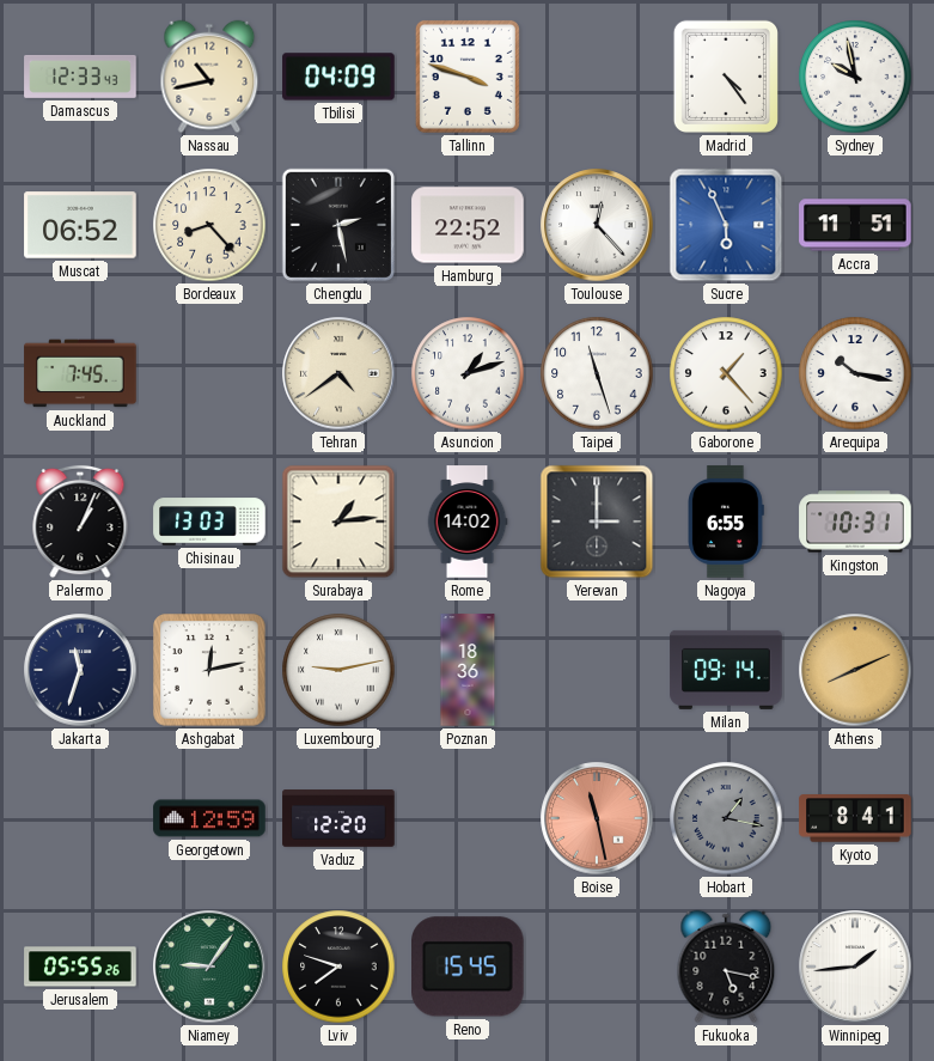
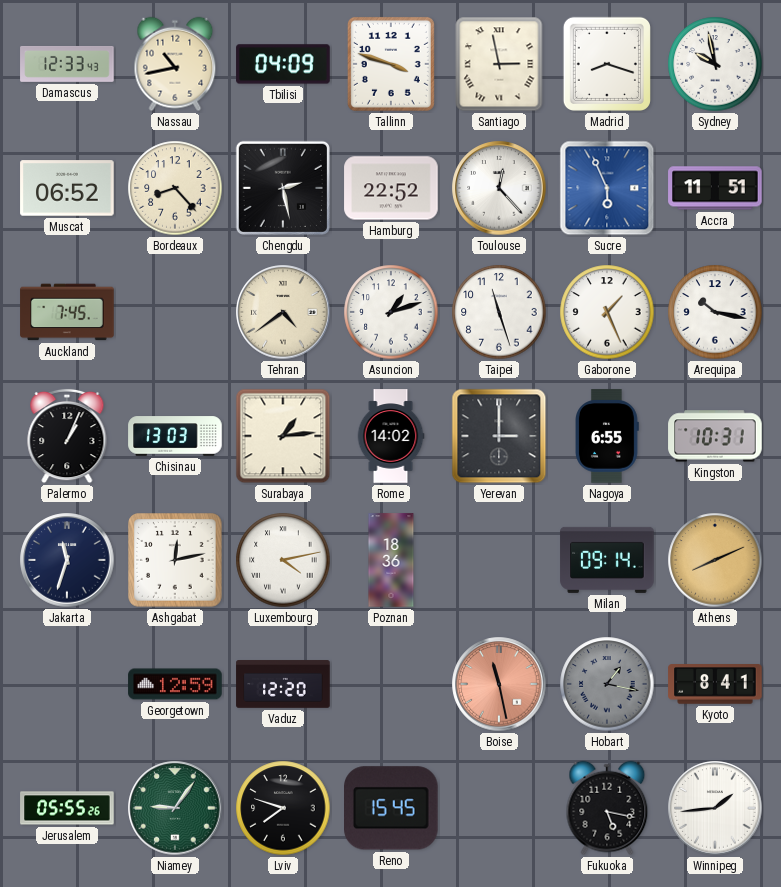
Santiago: none -> 2:58 (499, 64)
Madrid: 4:24 -> 8:18 (607, 64)
Gaborone: 1:23 -> 1:26 (607, 312)
Luxembourg: 9:13 -> 4:13 (283, 560)
